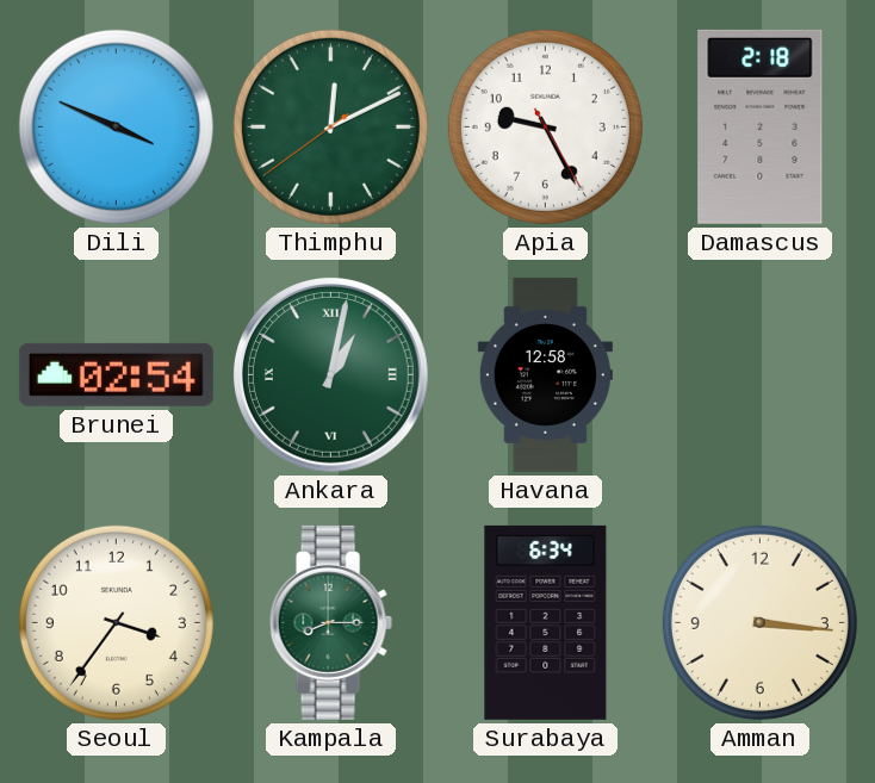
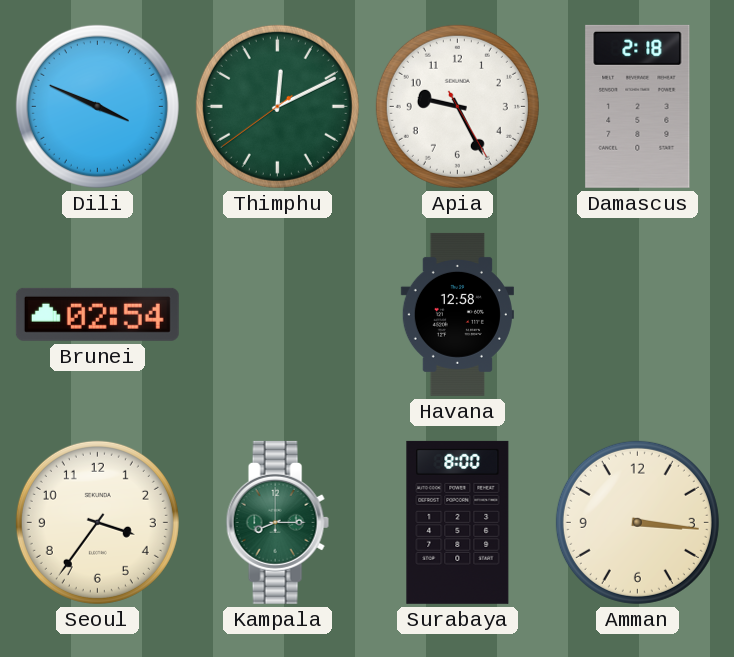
Ankara: 1:02 -> none (330, 374)
Surabaya: 6:34 -> 8:00 (458, 522)
